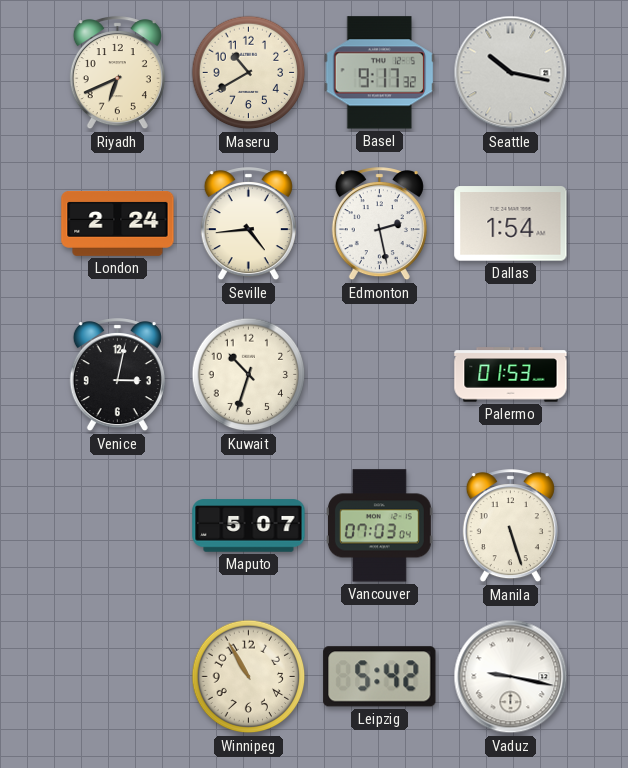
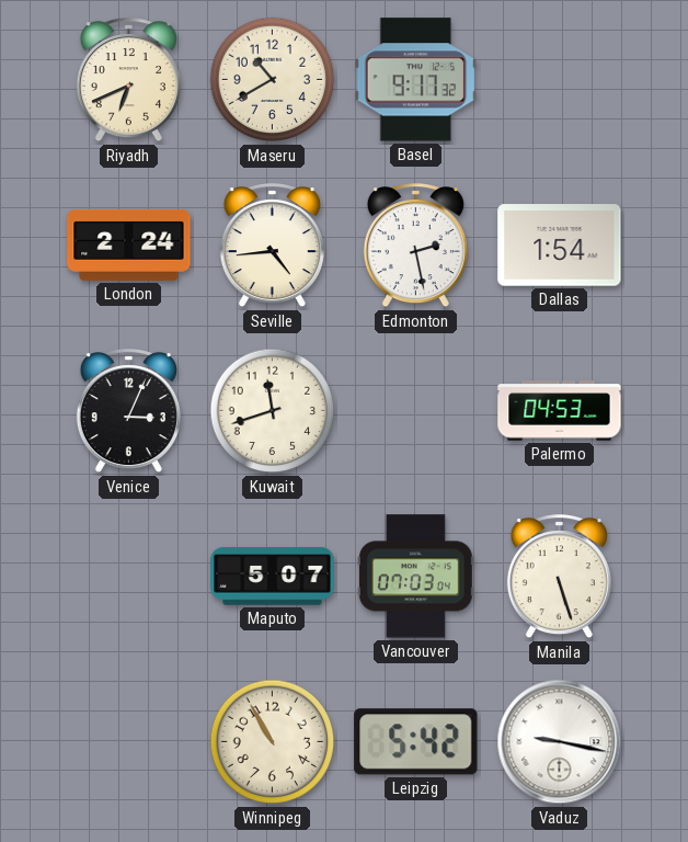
Seattle: 10:17 -> none (511, 73)
Venice: 3:02 -> 3:04 (128, 411)
Kuwait: 10:33 -> 11:42 (273, 411)
Palermo: 01:53 -> 04:53 (560, 411)
